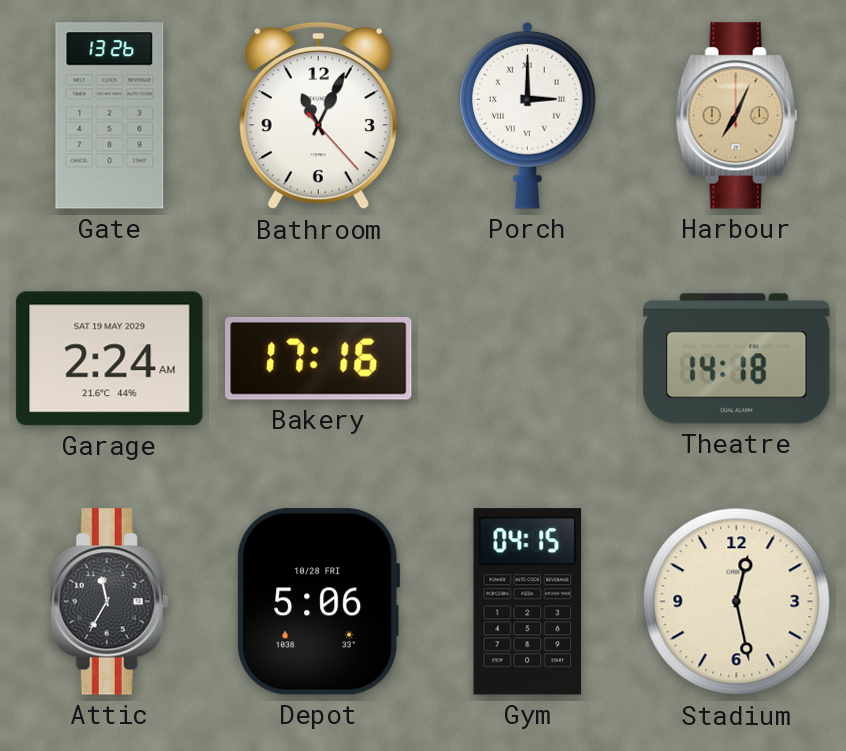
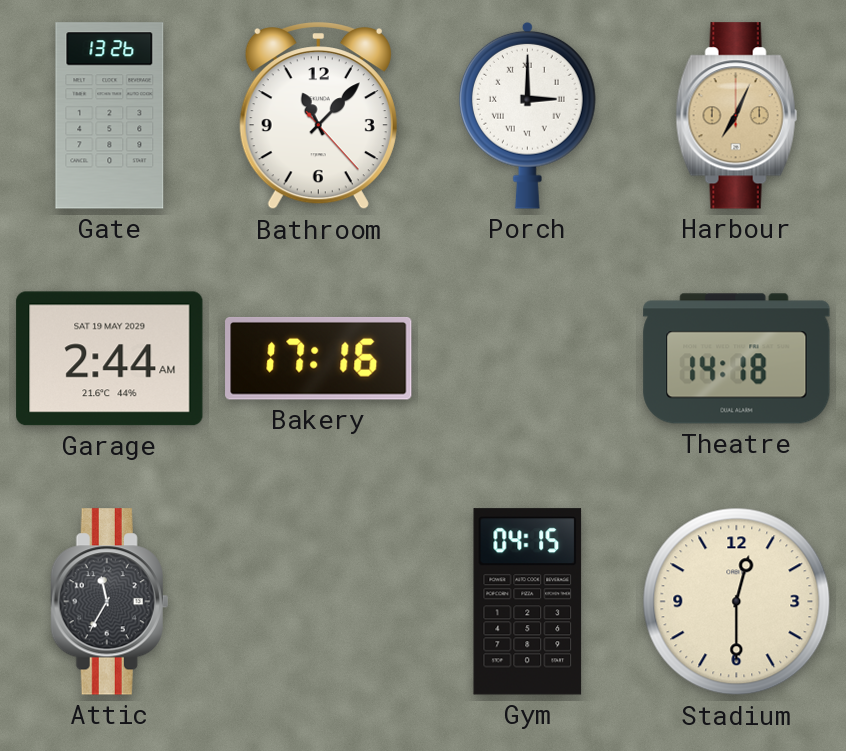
Bathroom: 11:04 -> 11:07 (318, 117)
Garage: 2:24 -> 2:44 (110, 359)
Depot: 5:06 -> none (319, 602)
Stadium: 12:28 -> 12:30 (737, 602)
